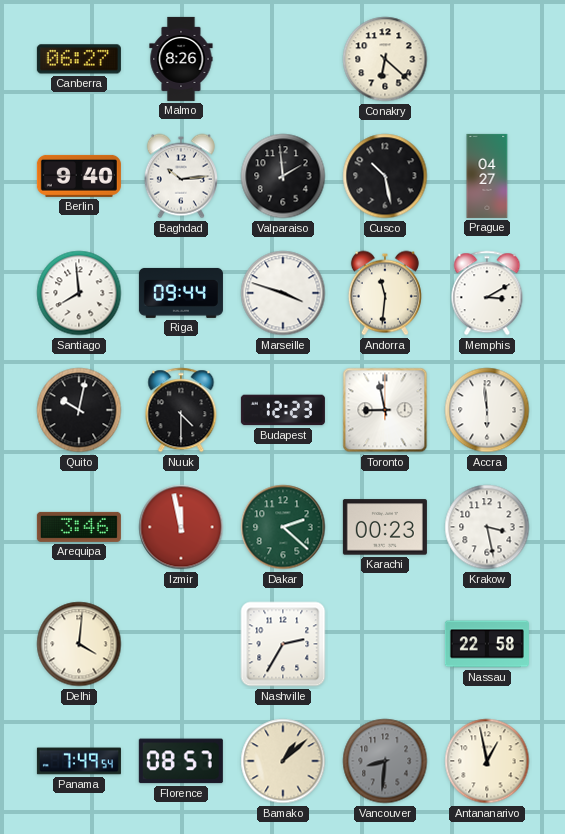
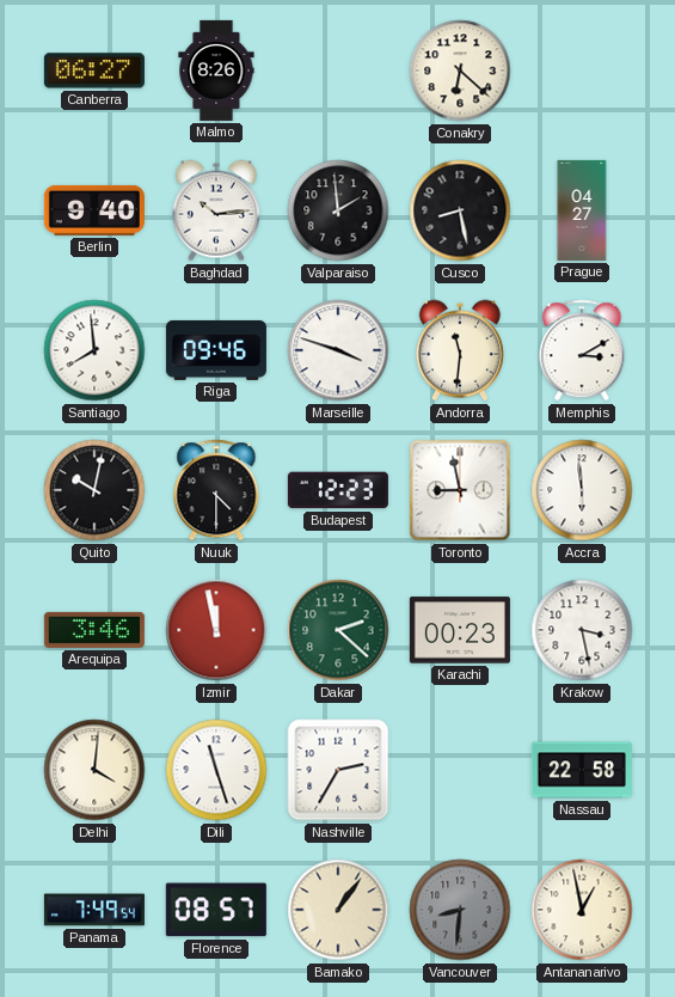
Cusco: 10:28 -> 8:28 (460, 210)
Riga: 09:44 -> 09:46 (216, 350)
Dili: none -> 11:27 (216, 770)
Bamako: 1:08 -> 1:06 (338, 910)
